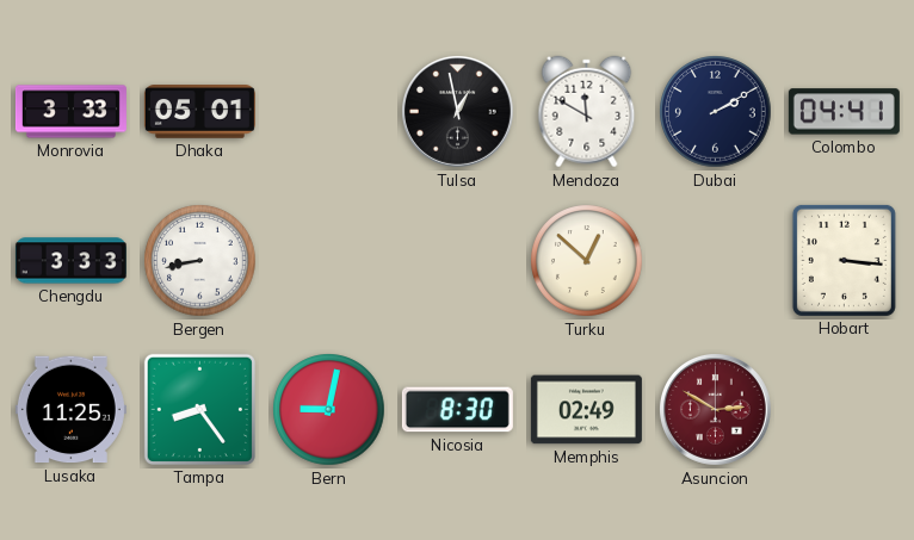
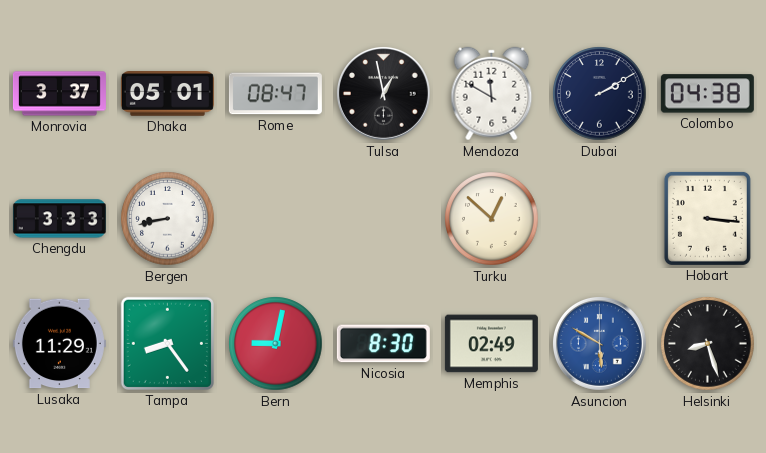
Monrovia: 3:33 -> 3:37 (59, 94)
Rome: none -> 08:47 (275, 94)
Colombo: 04:41 -> 04:38 (707, 94)
Lusaka: 11:25 -> 11:29 (59, 344)
Asuncion: 2:50 -> 5:50 (599, 343)
Asuncion dial: burgundy -> blue (599, 343)
Helsinki: none -> 8:27 (708, 344)
